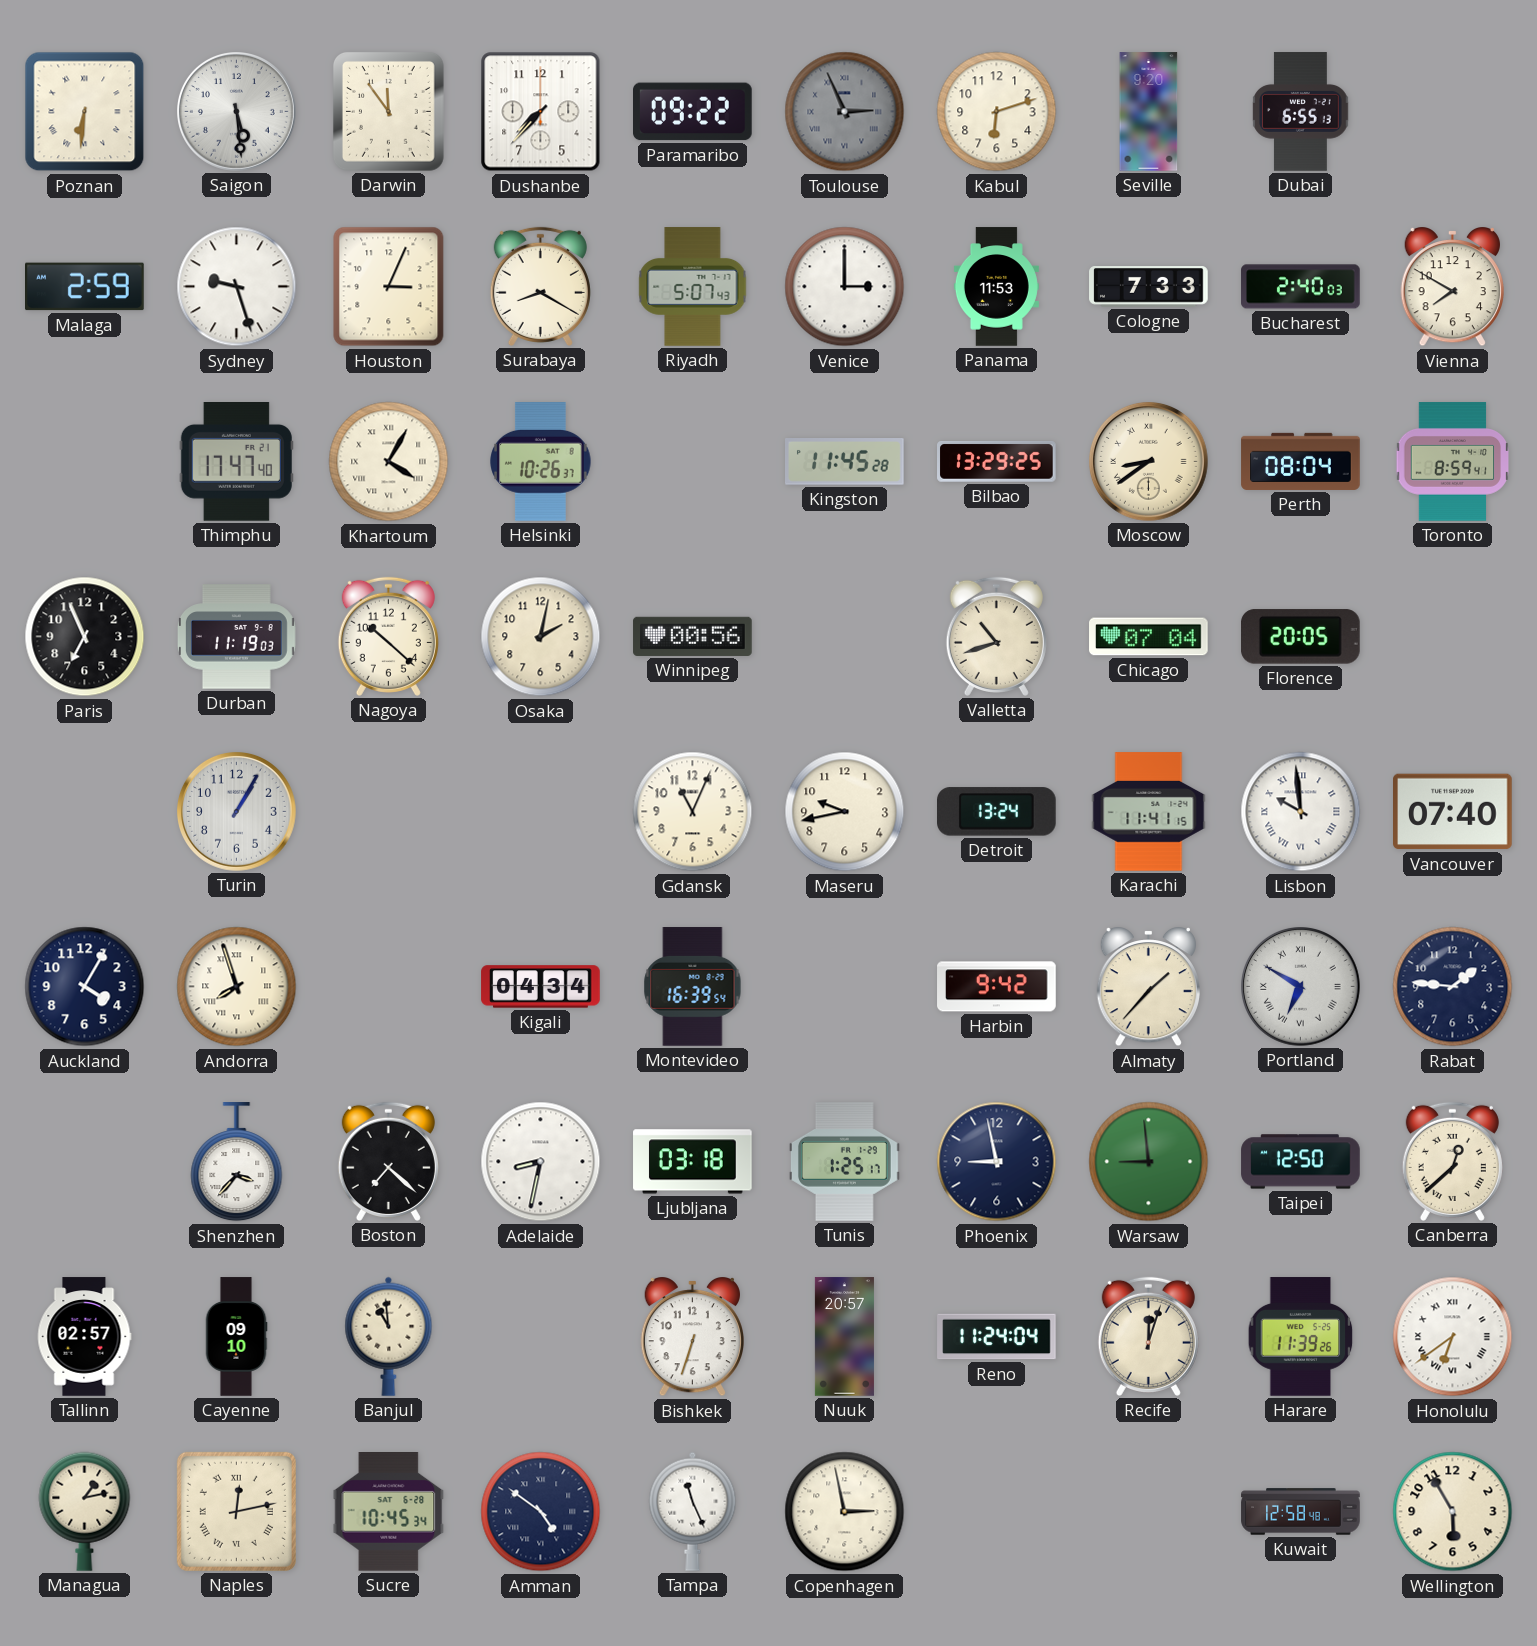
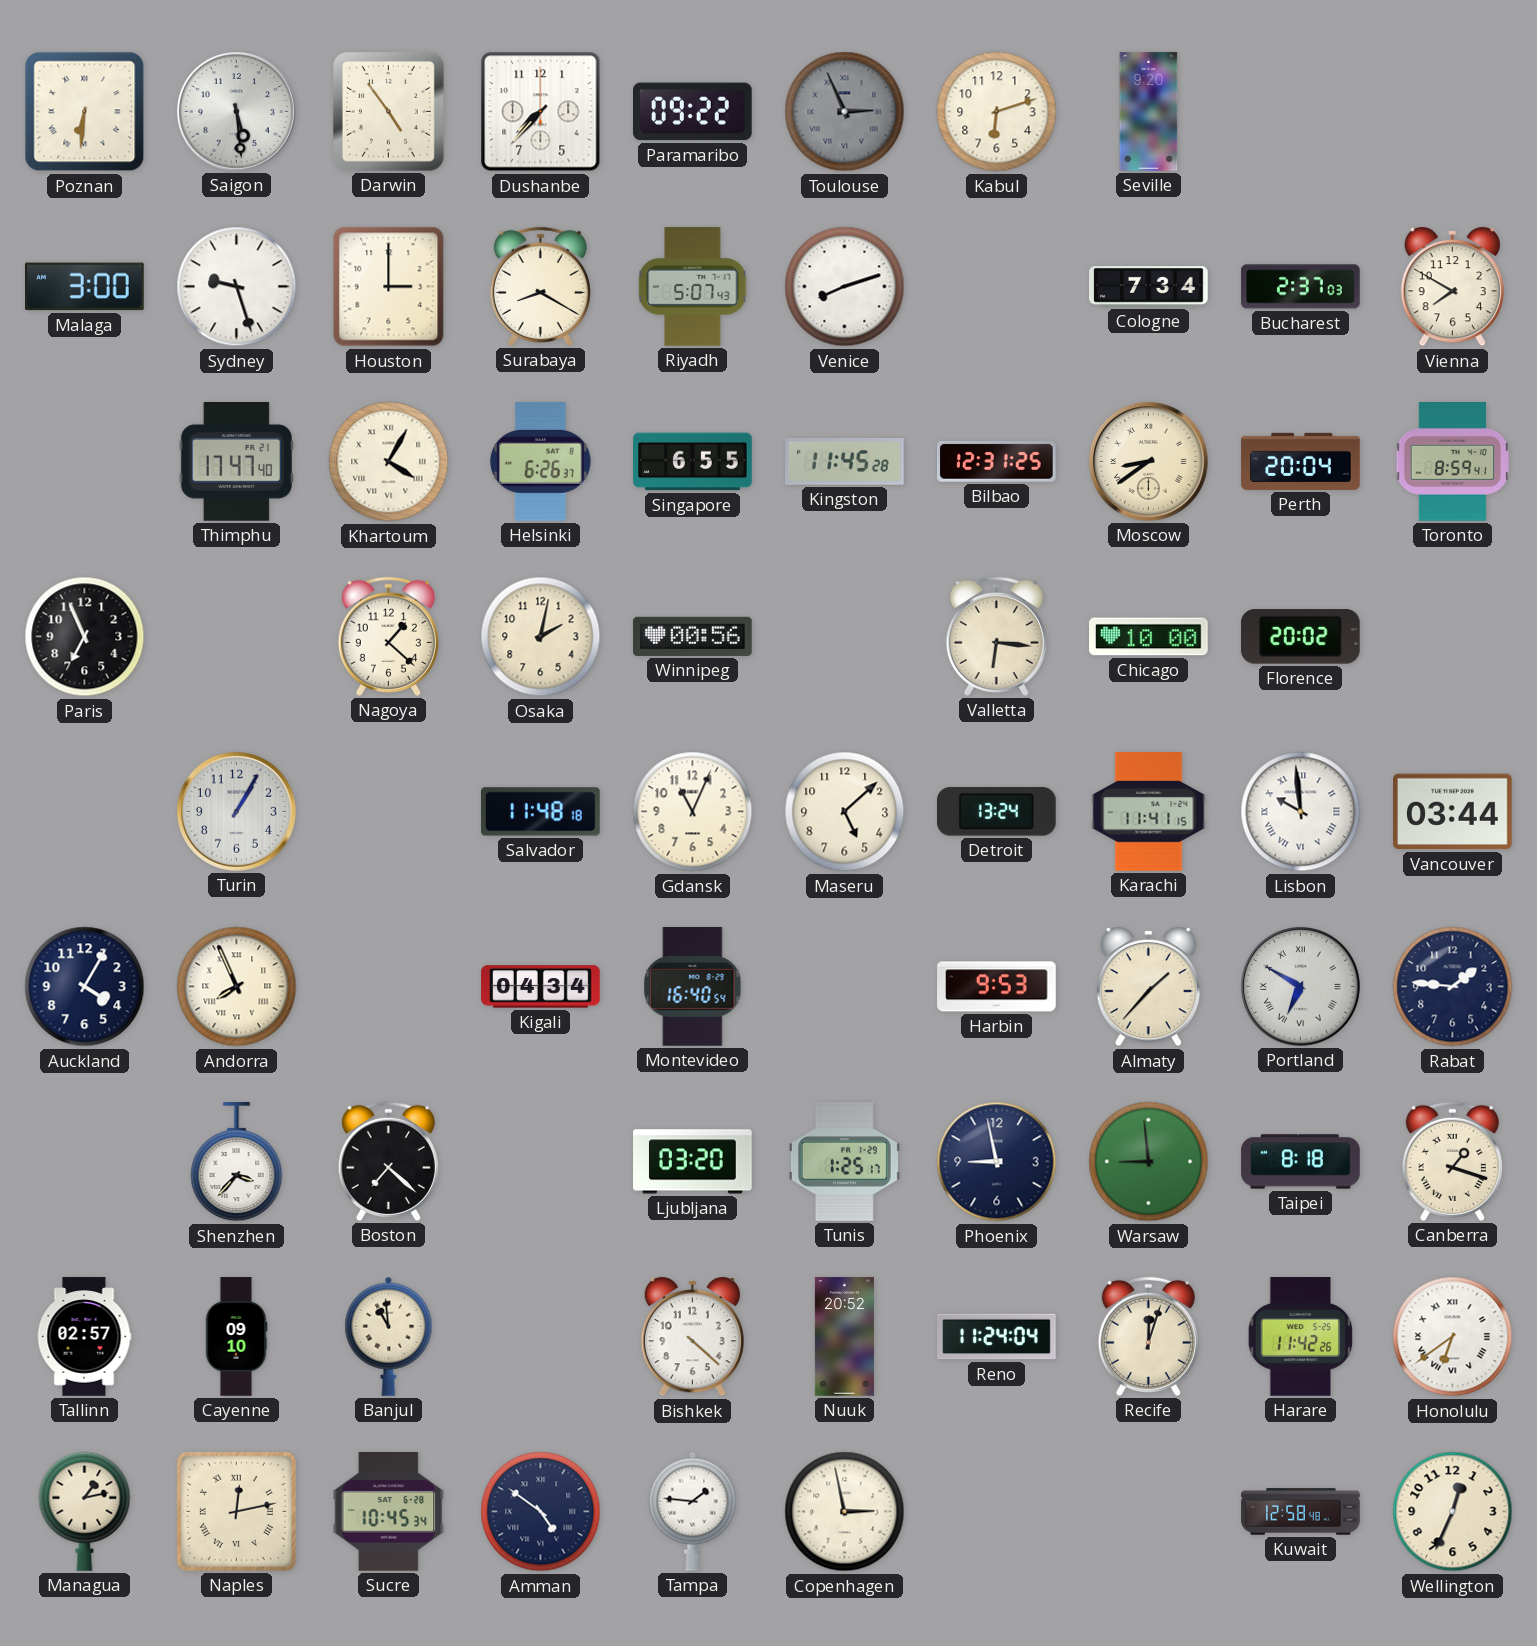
Darwin: 11:54 -> 4:54 (388, 111)
Dubai: 6:55 -> none (1301, 112)
Malaga: 2:59 -> 3:00 (85, 287)
Houston: 3:04 -> 3:00 (389, 287)
Venice: 3:00 -> 8:12 (845, 287)
Panama: 11:53 -> none (996, 287)
Cologne: 7:33 -> 7:34 (1149, 287)
Bucharest: 2:40 -> 2:37 (1301, 287)
Helsinki: 10:26 -> 6:26 (541, 462)
Singapore: none -> 6:55 (693, 462)
Bilbao: 13:29 -> 12:31 (997, 462)
Perth: 08:04 -> 20:04 (1301, 461)
Durban: 11:19 -> none (237, 637)
Nagoya: 10:22 -> 1:22 (388, 636)
Valletta: 10:42 -> 6:16 (996, 636)
Chicago: 07:04 -> 10:00 (1149, 637)
Florence: 20:05 -> 20:02 (1301, 637)
Salvador: none -> 11:48 (541, 812)
Maseru: 9:43 -> 5:08 (845, 812)
Vancouver: 07:40 -> 03:44 (1453, 812)
Andorra: 7:57 -> 7:56 (237, 987)
Montevideo: 16:39 -> 16:40 (693, 987)
Harbin: 9:42 -> 9:53 (997, 987)
Adelaide: 8:32 -> none (541, 1162)
Ljubljana: 03:18 -> 03:20 (693, 1162)
Taipei: 12:50 -> 8:18 (1301, 1162)
Canberra: 12:38 -> 1:18 (1452, 1161)
Bishkek: 6:33 -> 4:22 (692, 1338)
Nuuk: 20:57 -> 20:52 (844, 1337)
Harare: 11:39 -> 11:42 (1301, 1337)
Tampa: 11:26 -> 1:46 (693, 1511)
Wellington: 5:55 -> 12:34 (1453, 1512)
